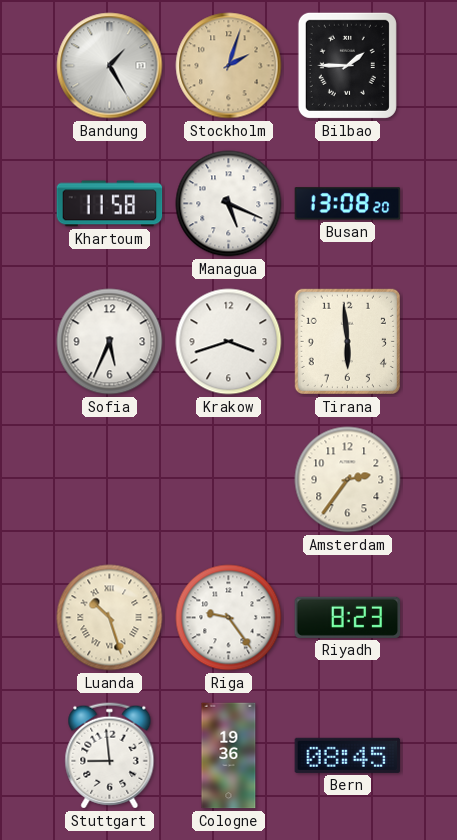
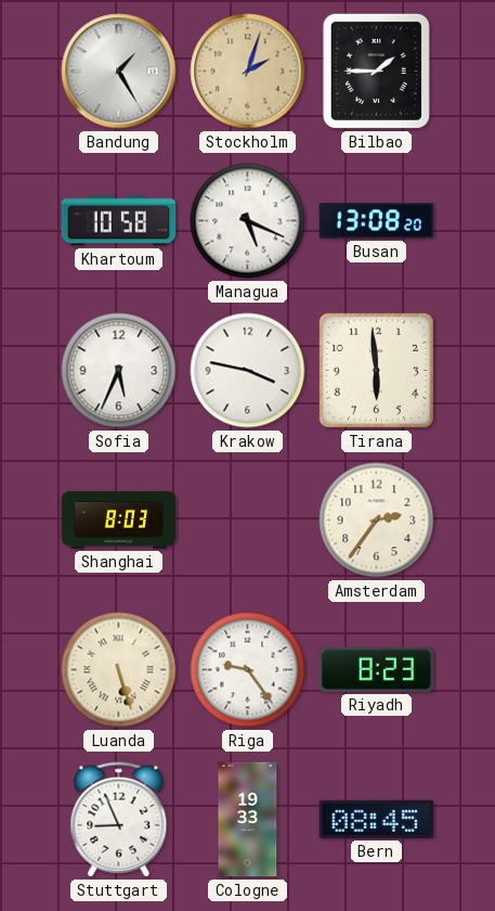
Khartoum: 11:58 -> 10:58 (119, 221)
Krakow: 3:42 -> 3:47 (248, 371)
Shanghai: none -> 8:03 (119, 519)
Luanda: 10:27 -> 5:27 (119, 670)
Stuttgart: 8:59 -> 8:56 (119, 820)
Cologne: 19:36 -> 19:33 (248, 820)
